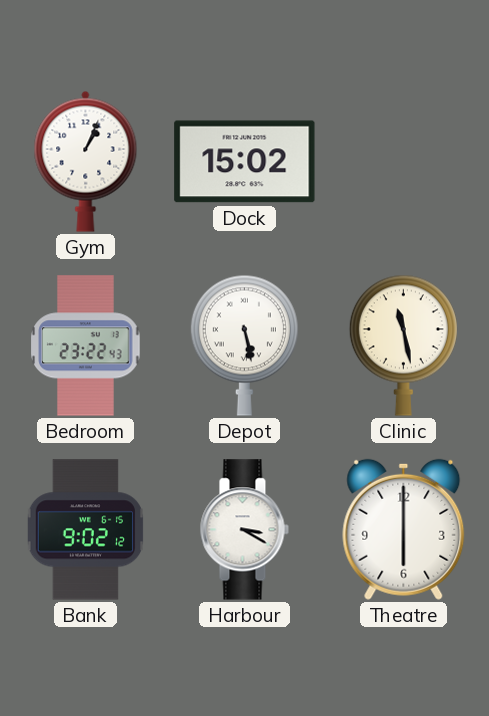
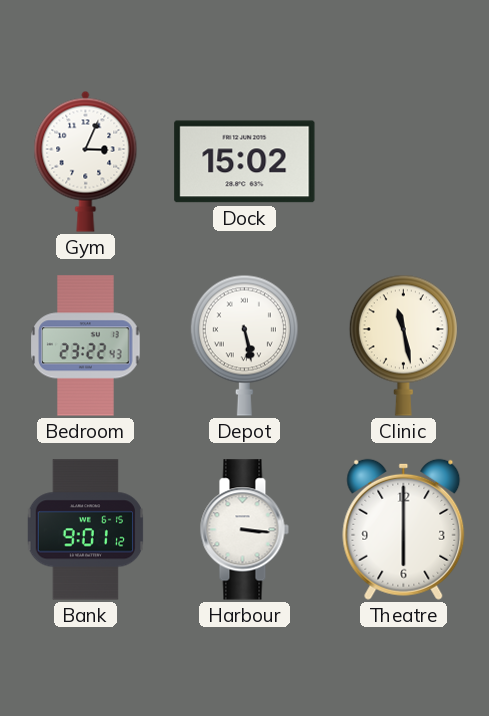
Gym: 1:04 -> 3:04 (86, 161)
Bank: 9:02 -> 9:01 (85, 530)
Harbour: 3:20 -> 3:16 (244, 530)
